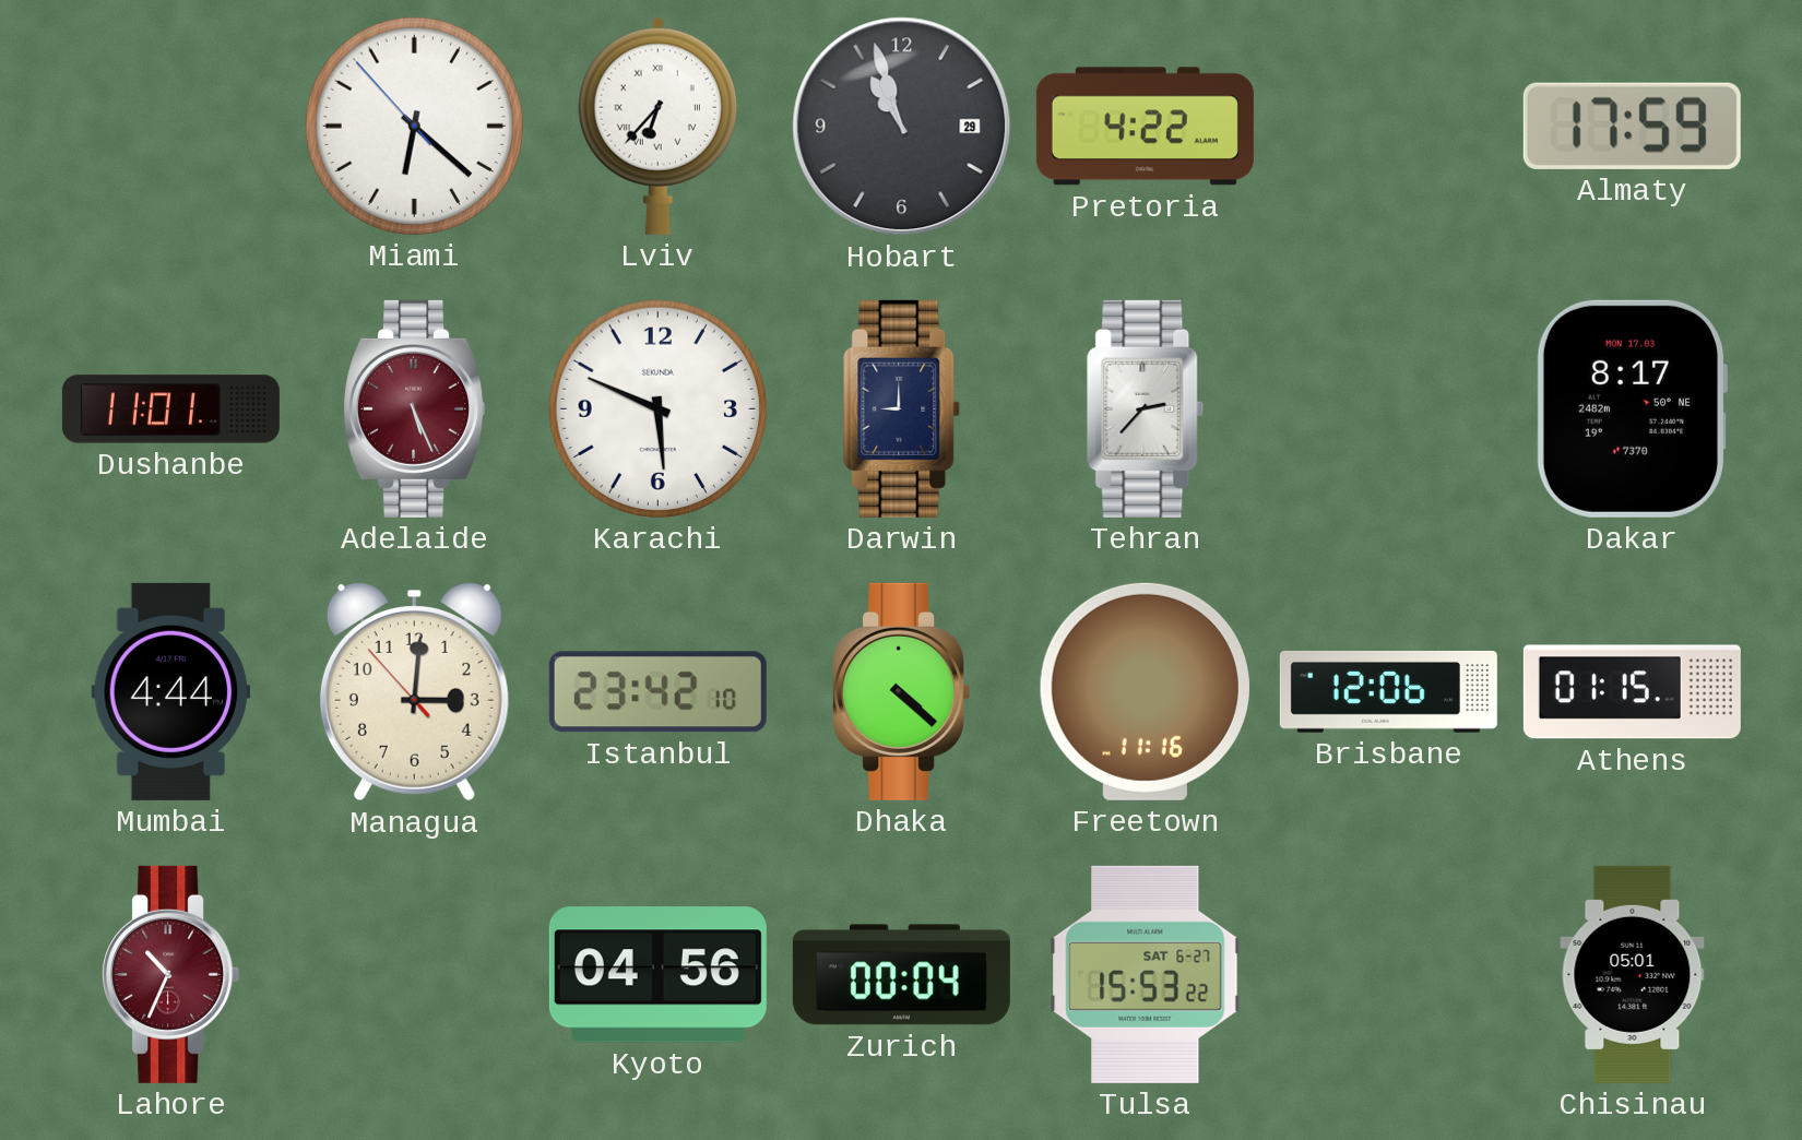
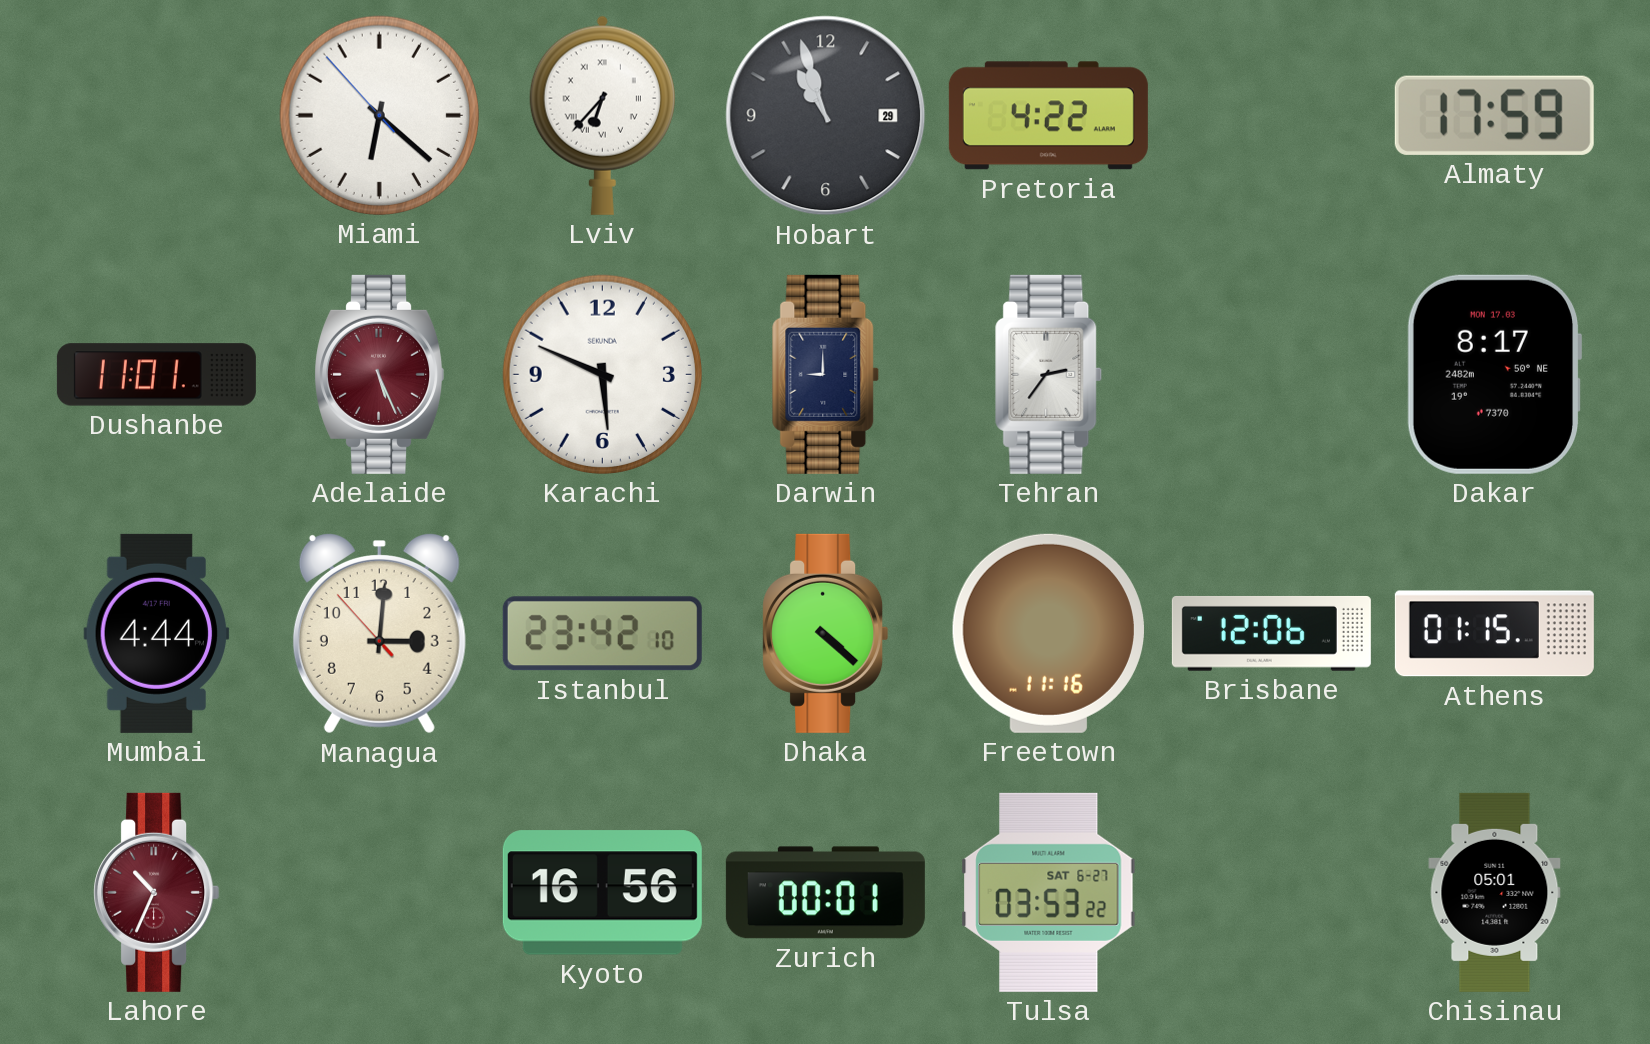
Tehran: 2:37 -> 2:36 (1049, 374)
Kyoto: 04:56 -> 16:56 (602, 893)
Zurich: 00:04 -> 00:01 (825, 893)
Tulsa: 15:53 -> 03:53 (1049, 892)
